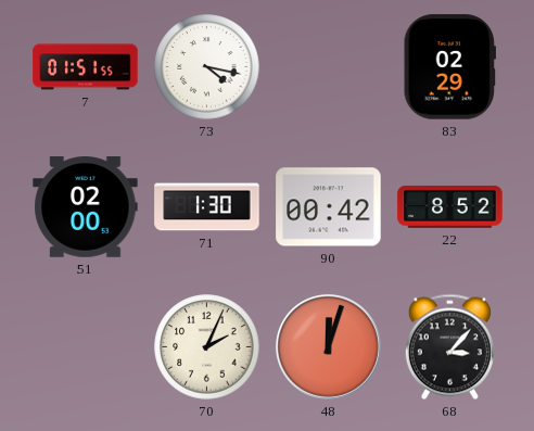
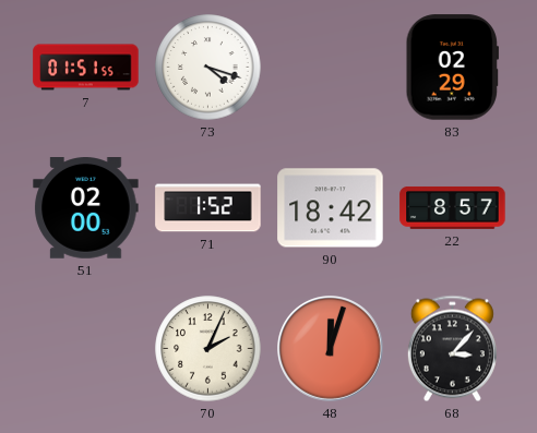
73: 4:17 -> 4:18 (208, 68)
71: 1:30 -> 1:52 (208, 208)
90: 00:42 -> 18:42 (331, 208)
22: 8:52 -> 8:57 (453, 207)
